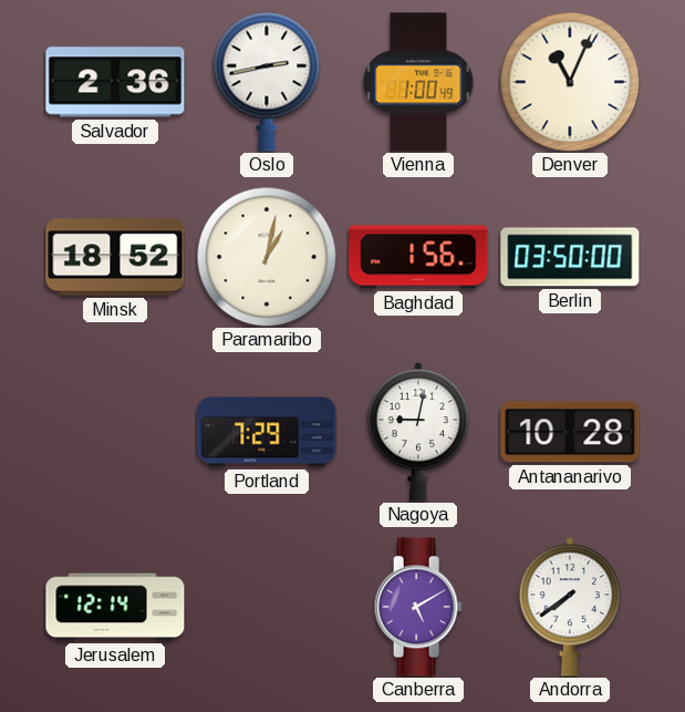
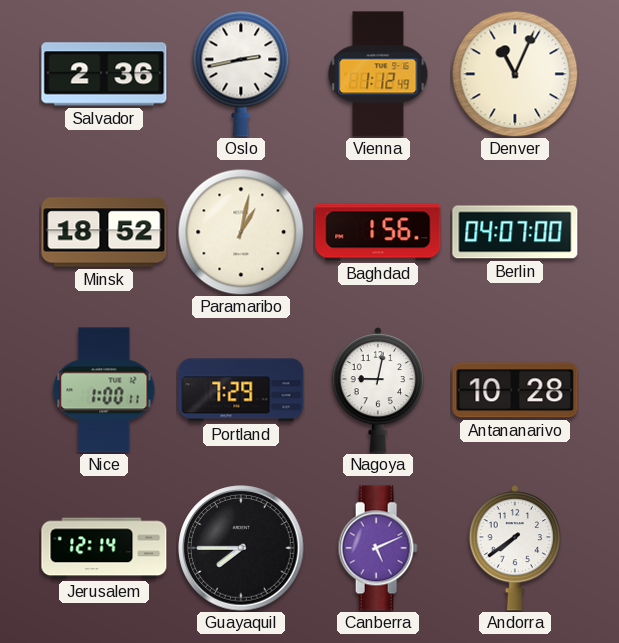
Vienna: 1:00 -> 1:12 (378, 74)
Berlin: 03:50 -> 04:07 (515, 232)
Nice: none -> 1:00 (104, 390)
Guayaquil: none -> 7:45 (241, 548)
Canberra: 5:10 -> 5:11 (378, 548)
